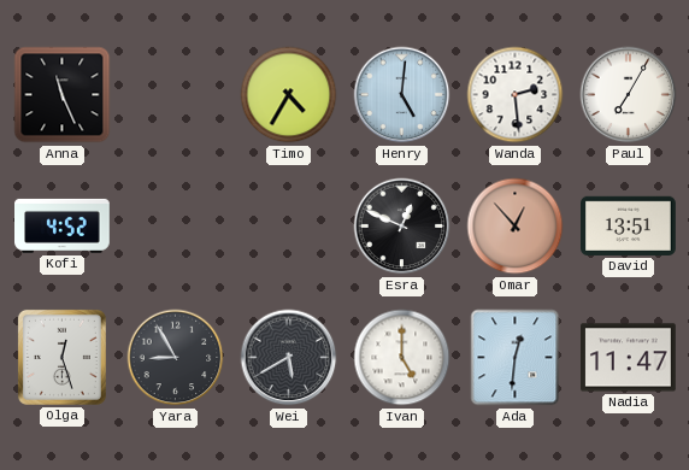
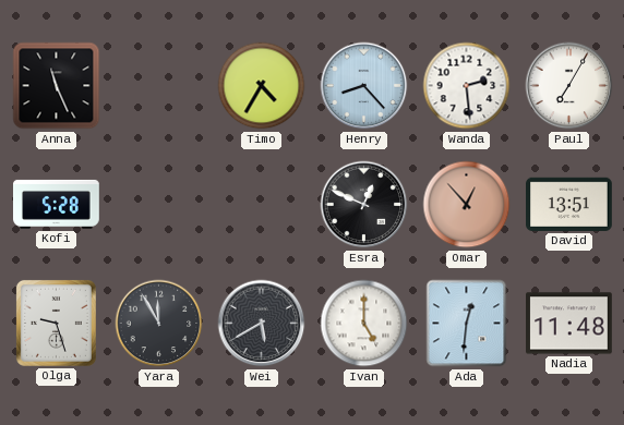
Henry: 5:01 -> 8:23 (364, 86)
Kofi: 4:52 -> 5:28 (57, 204)
Olga: 12:27 -> 9:27 (56, 323)
Yara: 8:55 -> 11:55 (159, 324)
Nadia: 11:47 -> 11:48 (569, 324)
